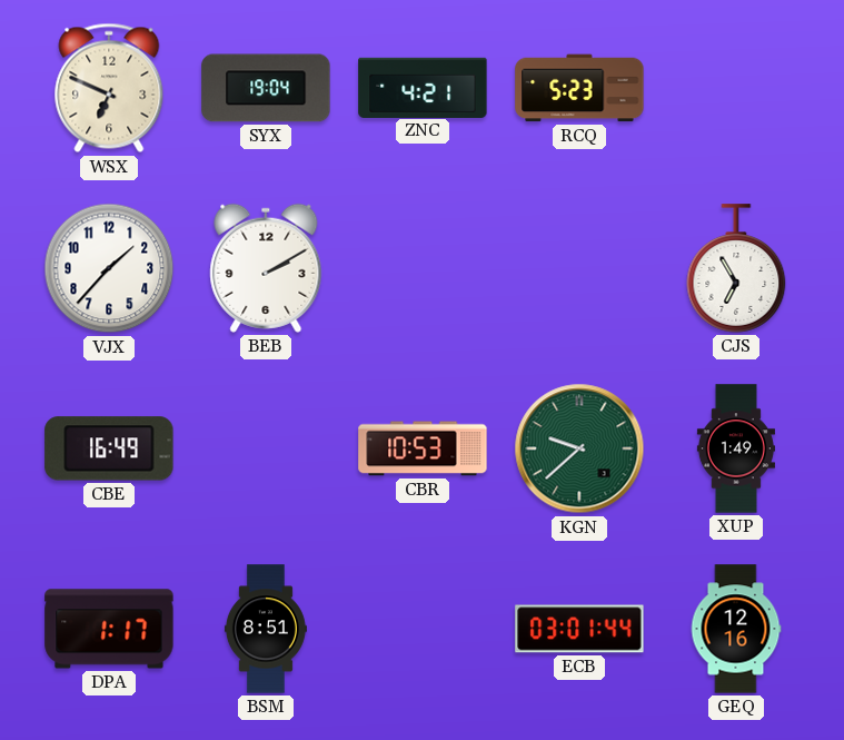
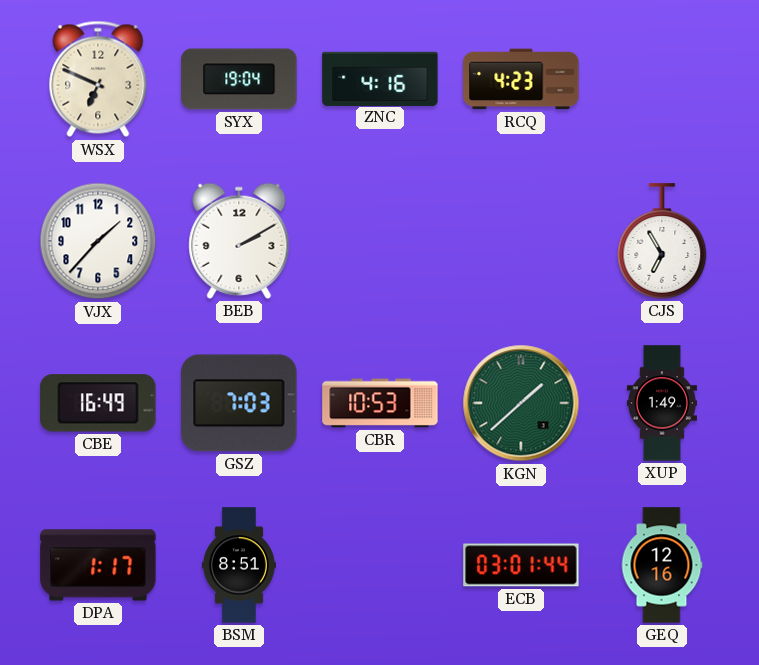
ZNC: 4:21 -> 4:16 (380, 78)
RCQ: 5:23 -> 4:23 (521, 79)
GSZ: none -> 7:03 (239, 403)
KGN: 9:38 -> 1:38 (521, 403)
